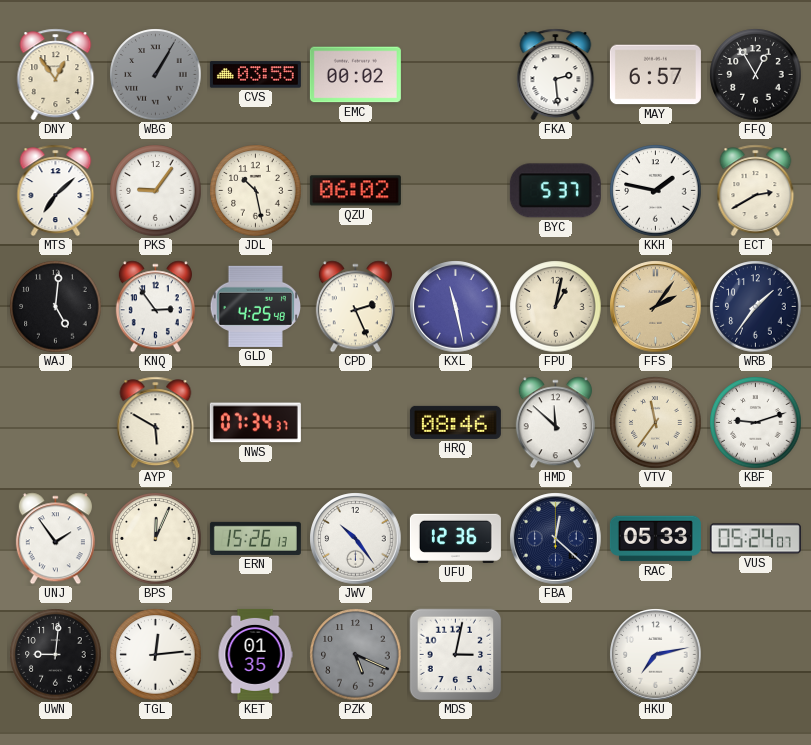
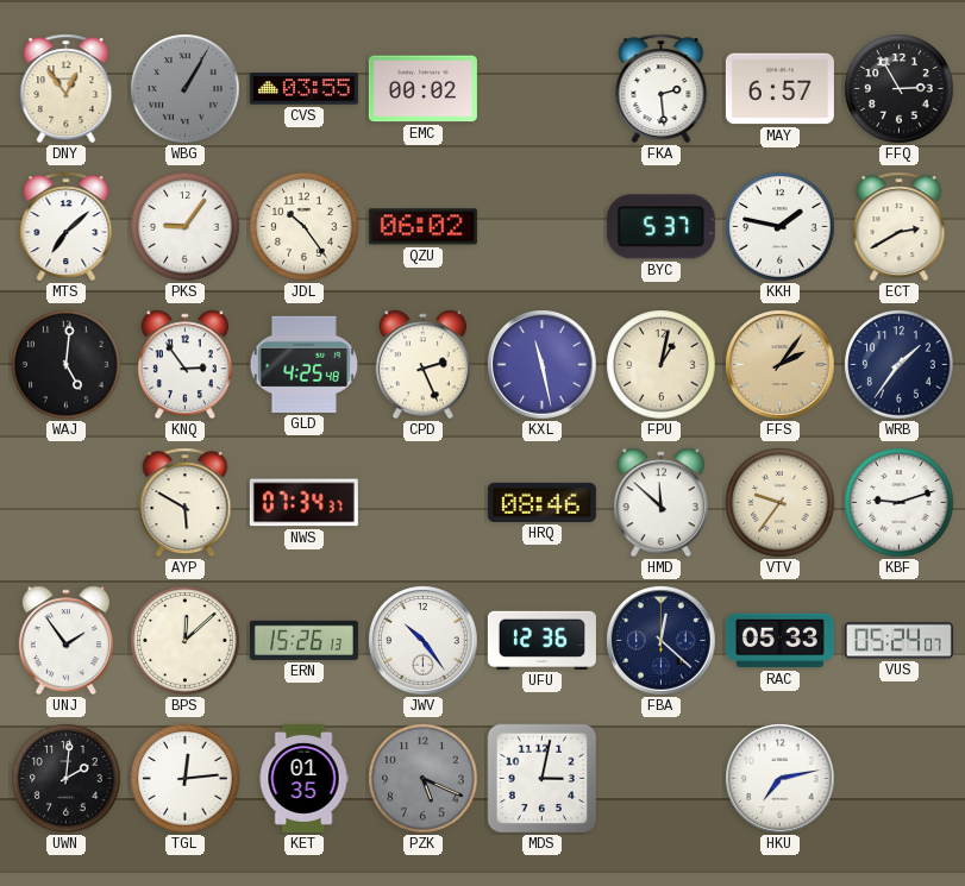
FFQ: 12:55 -> 2:55 (900, 89)
JDL: 10:28 -> 10:24 (305, 227)
VTV: 11:36 -> 9:36 (781, 503)
BPS: 12:04 -> 12:08 (186, 641)
UWN: 9:01 -> 2:01 (67, 779)
